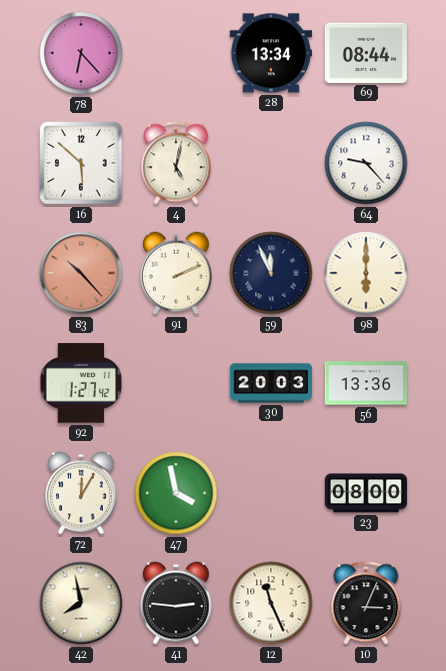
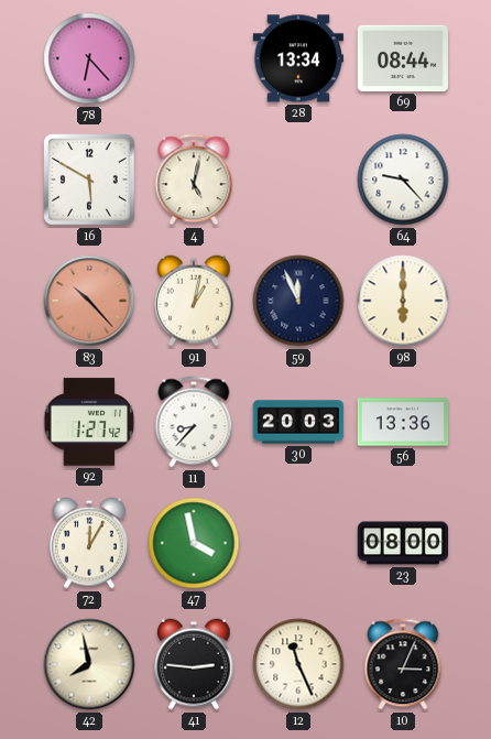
16: 5:52 -> 5:50 (89, 180)
91: 2:11 -> 1:02 (195, 301)
11: none -> 8:37 (194, 422)
